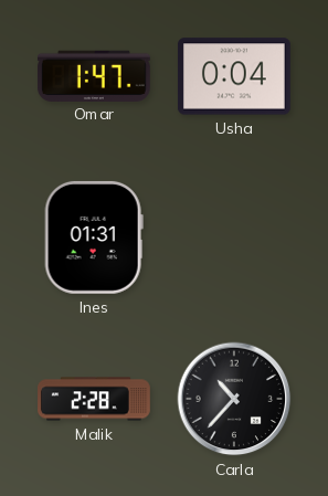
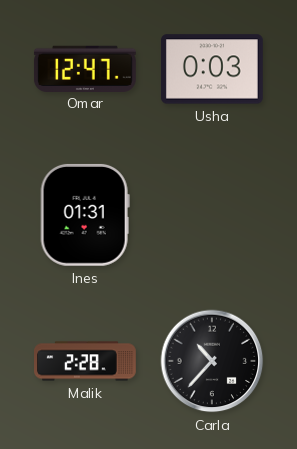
Omar: 1:47 -> 12:47 (85, 68)
Usha: 0:04 -> 0:03 (212, 69)
